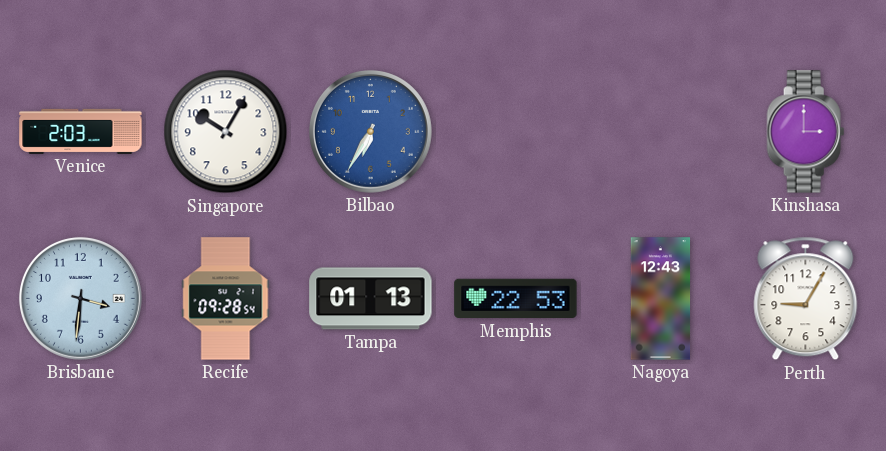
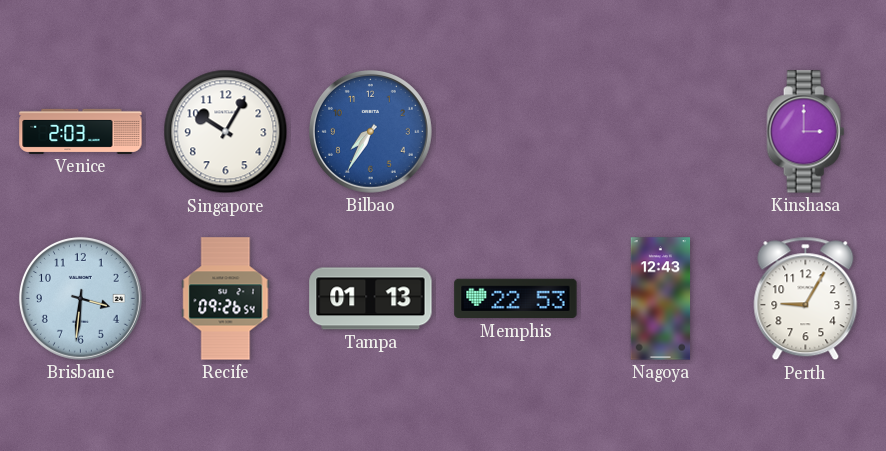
Bilbao: 6:35 -> 7:35 (370, 131)
Recife: 09:28 -> 09:26 (226, 299)
